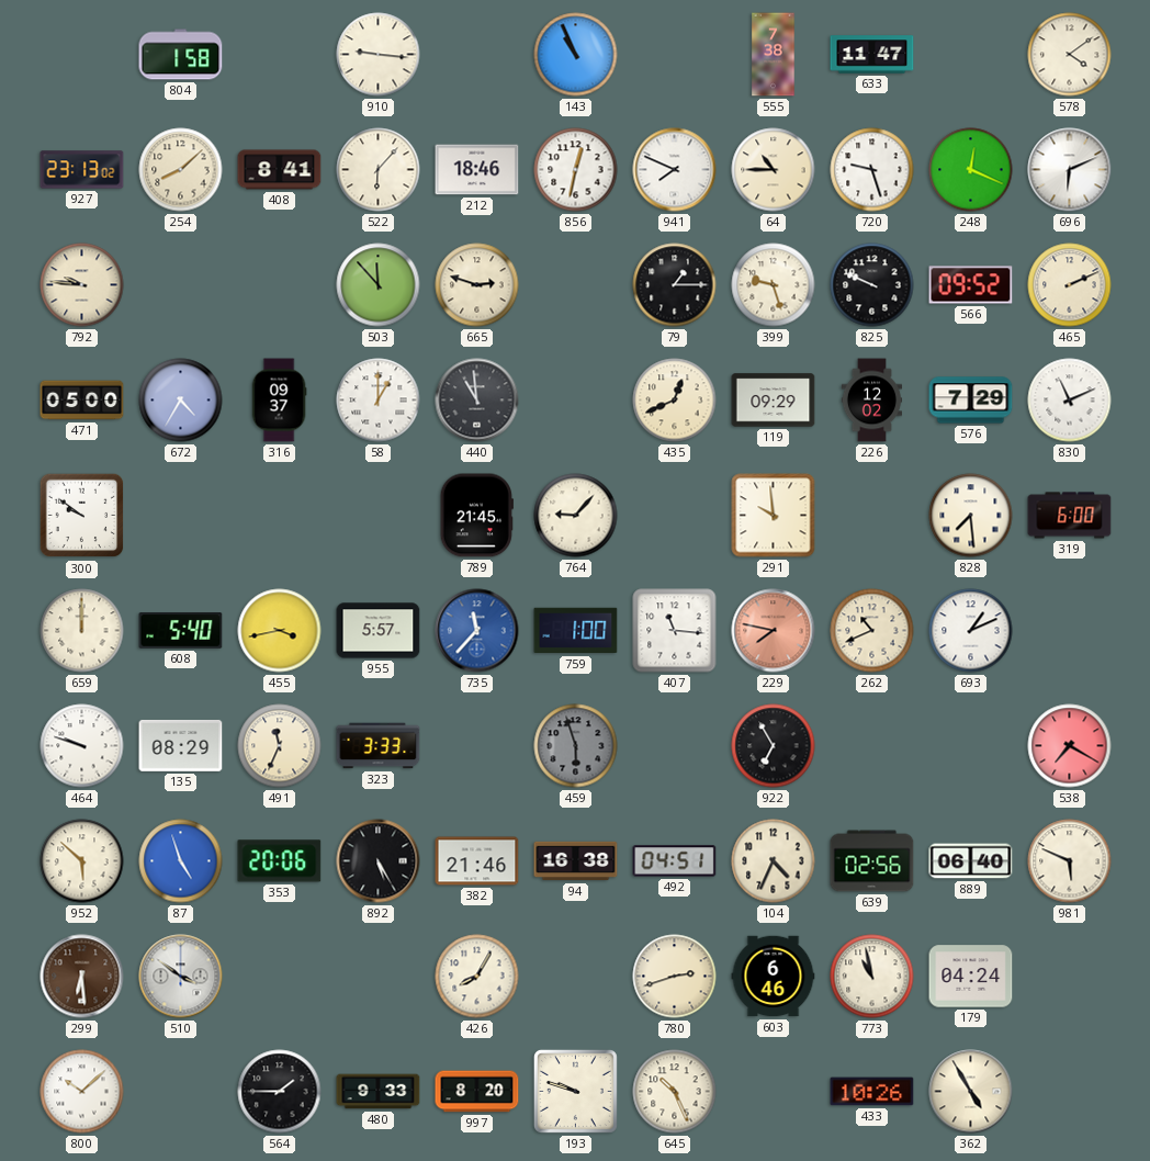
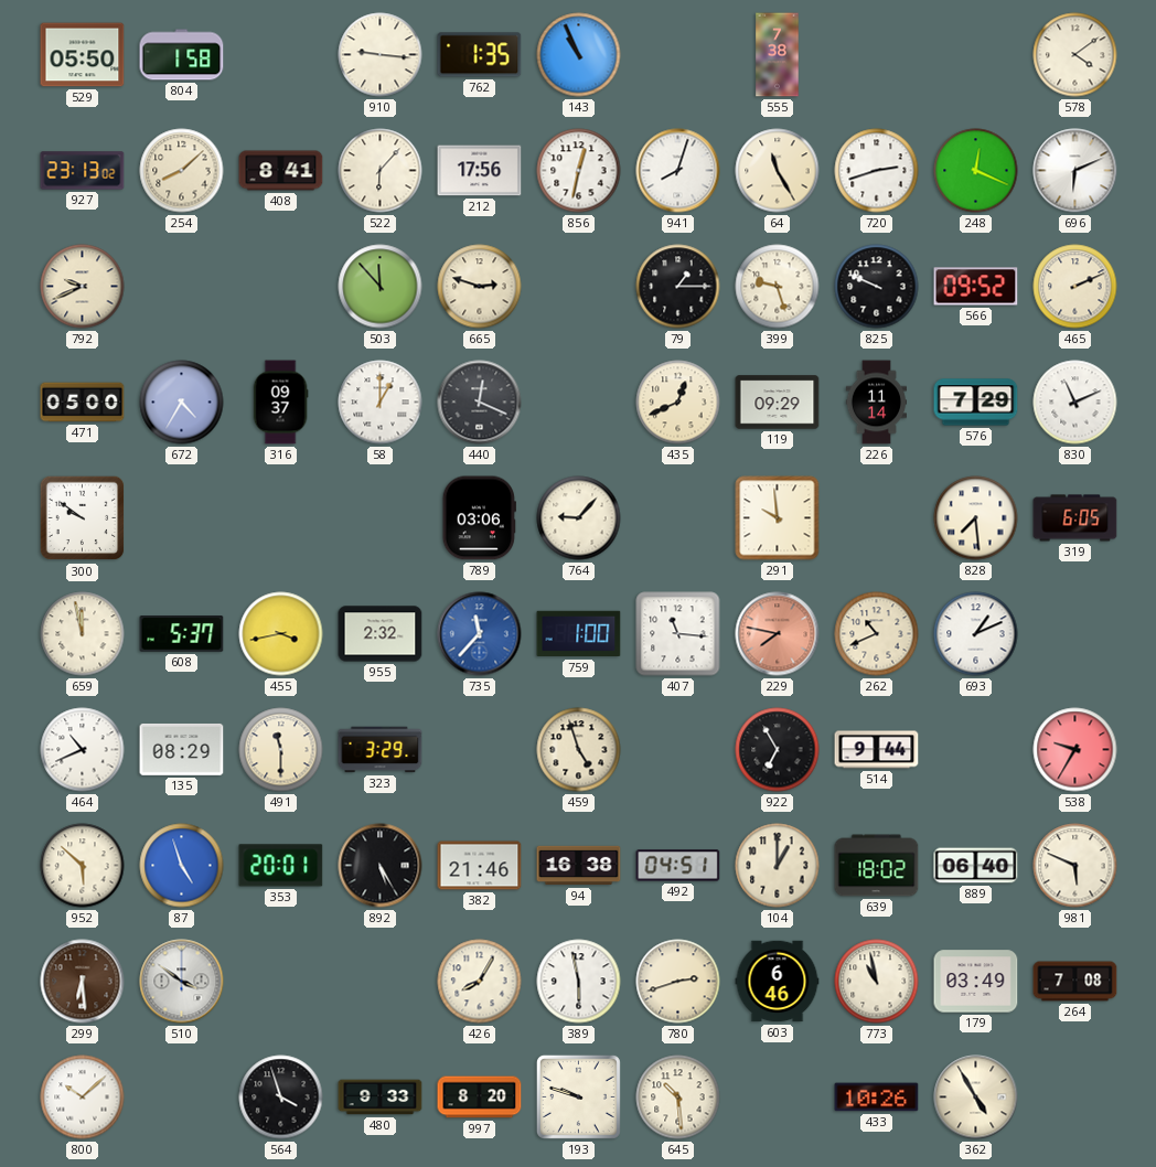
529: none -> 05:50 (83, 55)
762: none -> 1:35 (480, 55)
633: 11:47 -> none (872, 55)
212: 18:46 -> 17:56 (480, 171)
941: 7:49 -> 8:03 (678, 171)
64: 10:45 -> 11:25 (778, 171)
720: 9:27 -> 2:42 (877, 171)
792: 9:46 -> 9:41 (83, 287)
440: 10:59 -> 12:19 (480, 403)
226: 12:02 -> 11:14 (877, 403)
789: 21:45 -> 03:06 (479, 518)
319: 6:00 -> 6:05 (1075, 518)
659: 12:00 -> 11:58 (83, 634)
608: 5:40 -> 5:37 (182, 634)
955: 5:57 -> 2:32 (381, 634)
464: 9:48 -> 10:41 (83, 750)
491: 11:34 -> 11:30 (281, 750)
323: 3:33 -> 3:29 (381, 750)
459: 5:57 -> 4:57 (579, 750)
459 dial: grey -> cream (579, 750)
514: none -> 9:44 (877, 750)
538: 7:20 -> 9:35 (1075, 750)
353: 20:06 -> 20:01 (281, 866)
104: 4:34 -> 1:00 (778, 866)
639: 02:56 -> 18:02 (877, 866)
389: none -> 5:58 (579, 982)
179: 04:24 -> 03:49 (976, 982)
264: none -> 7:08 (1075, 982)
564: 1:45 -> 3:57 (281, 1098)
645: 10:26 -> 10:29 (678, 1098)
